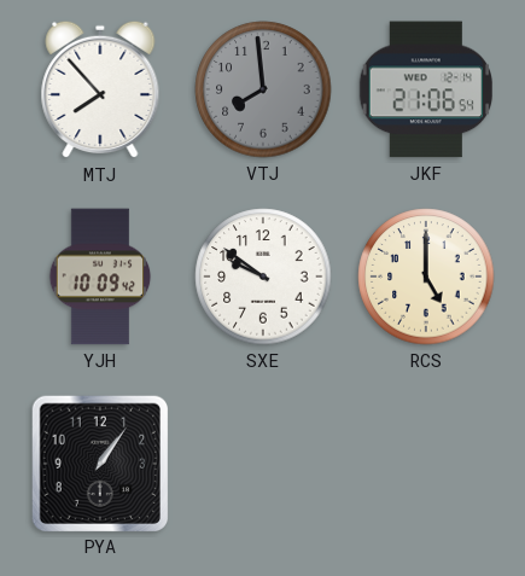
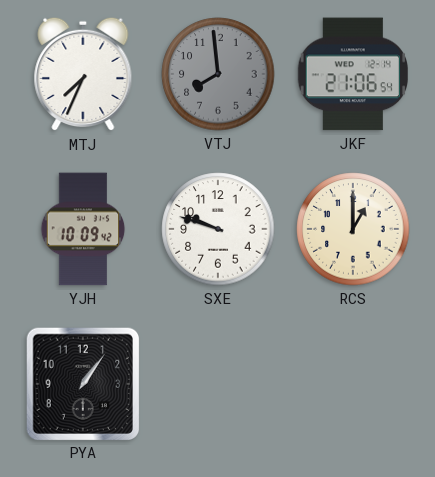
MTJ: 7:53 -> 7:34 (83, 74)
SXE: 9:51 -> 9:48 (218, 229)
RCS: 5:00 -> 1:00 (353, 229)
